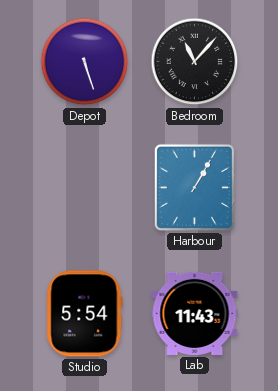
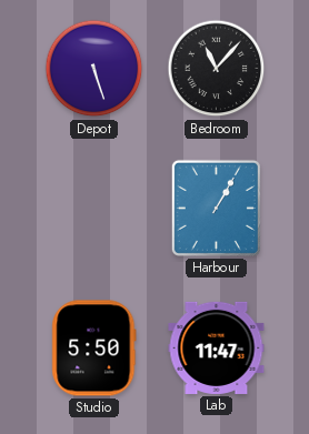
Studio: 5:54 -> 5:50 (94, 349)
Lab: 11:43 -> 11:47 (217, 347)
